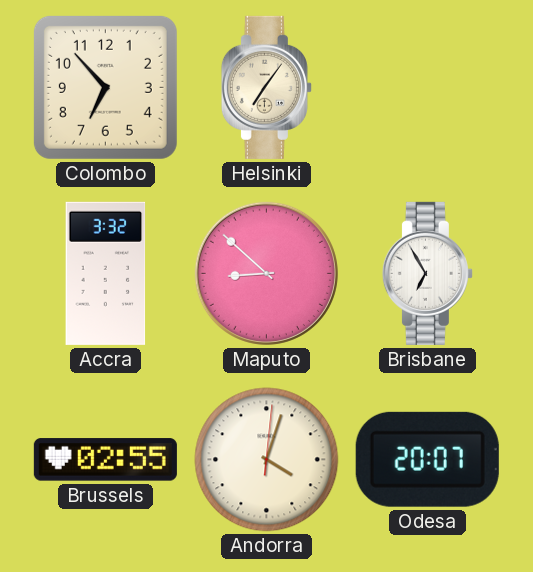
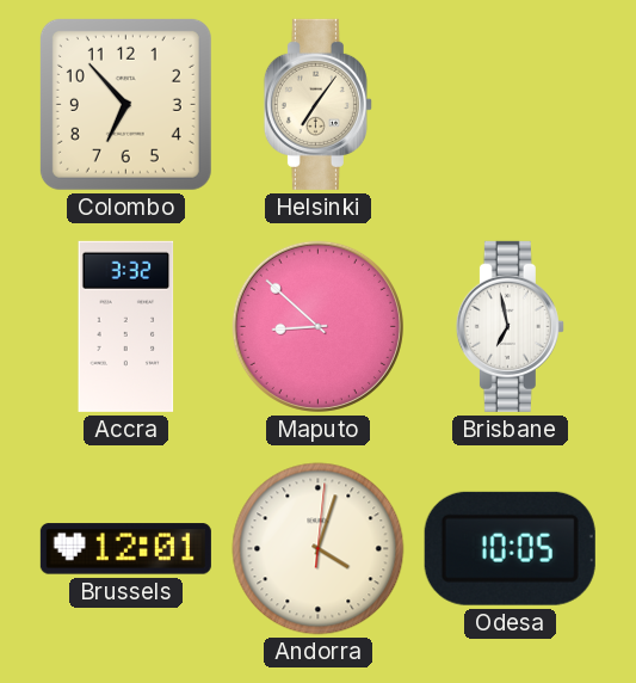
Brisbane: 6:55 -> 6:58 (510, 326)
Brussels: 02:55 -> 12:01 (125, 549)
Odesa: 20:07 -> 10:05 (510, 548)
